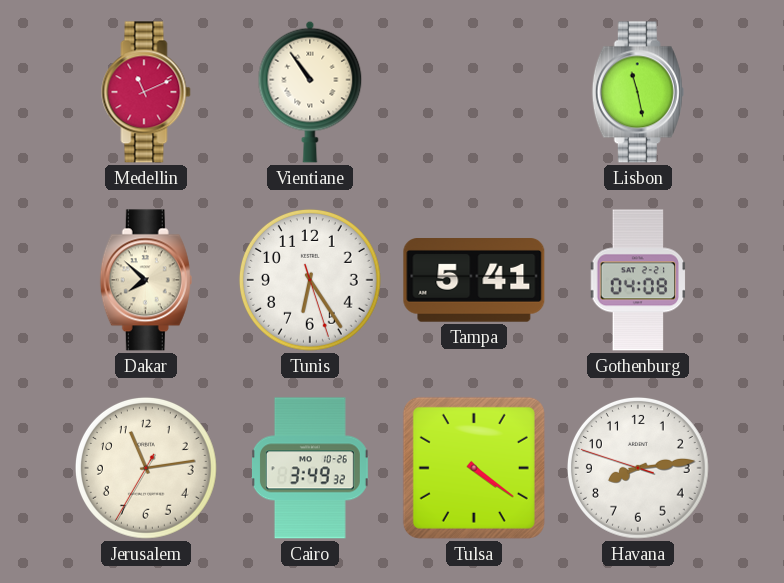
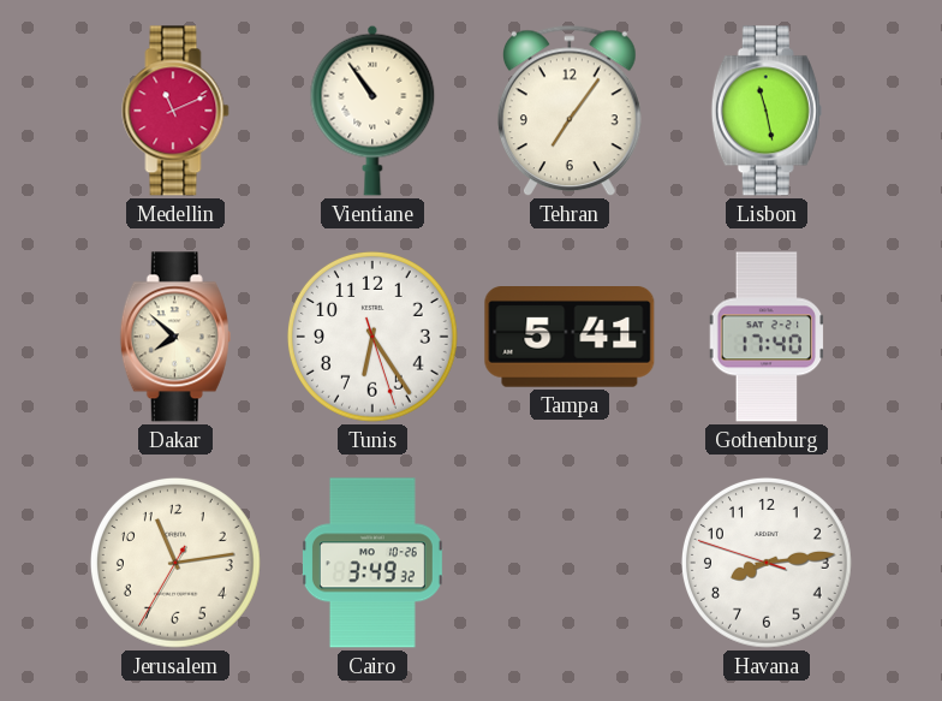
Tehran: none -> 7:06 (570, 111)
Gothenburg: 04:08 -> 17:40 (767, 337)
Tulsa: 4:21 -> none (474, 468)
